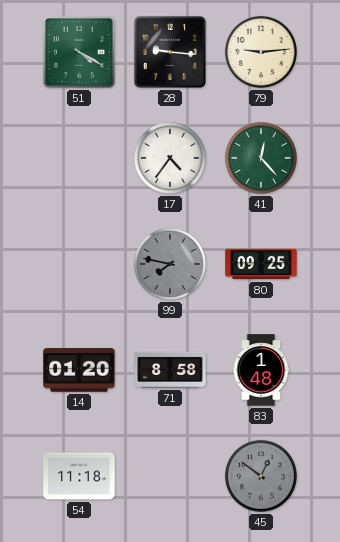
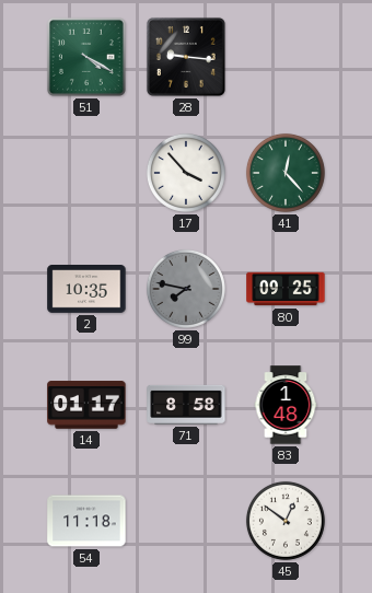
79: 9:14 -> none (261, 52)
17: 4:36 -> 3:53 (186, 173)
2: none -> 10:35 (86, 289)
14: 01:20 -> 01:17 (86, 405)
45 dial: grey -> white (286, 521)
